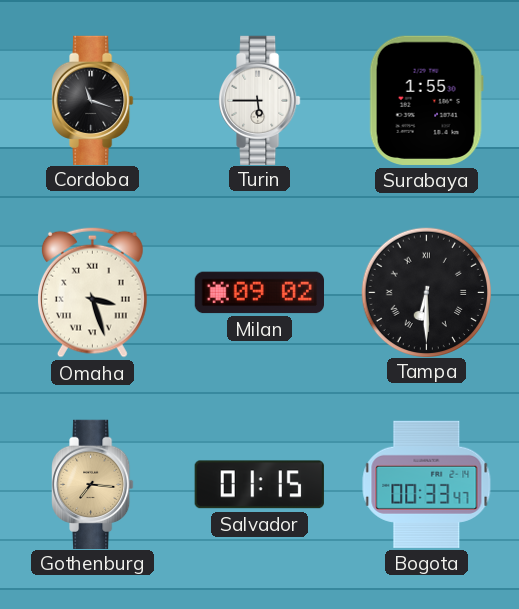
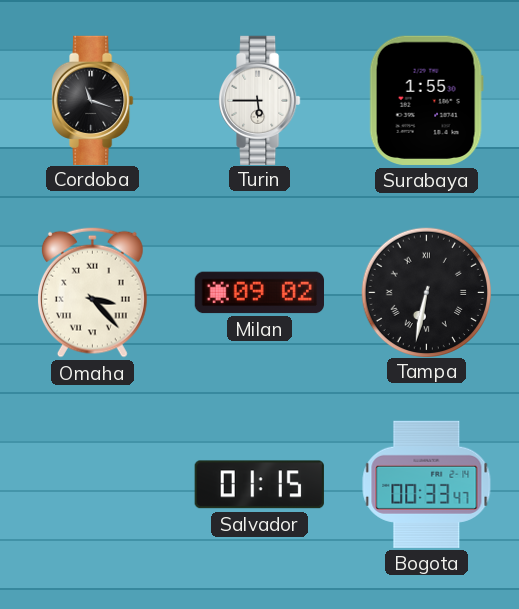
Omaha: 3:27 -> 3:23 (92, 292)
Tampa: 6:30 -> 6:32 (426, 292)
Gothenburg: 7:16 -> none (93, 484)
